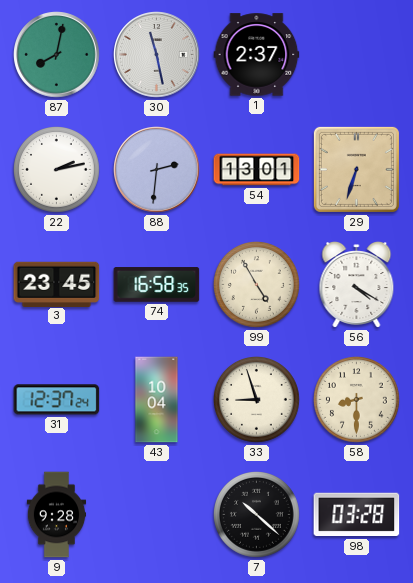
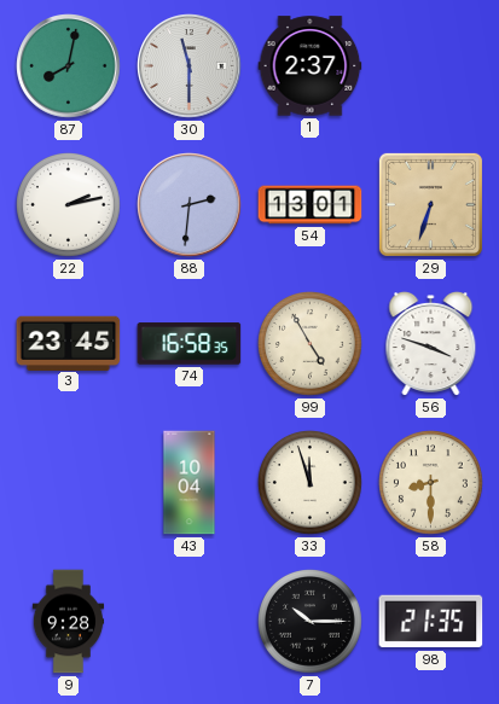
30: 11:28 -> 11:30 (190, 66)
56: 4:20 -> 3:48 (431, 344)
31: 12:37 -> none (57, 400)
33: 8:57 -> 11:57 (311, 483)
7: 10:22 -> 10:15 (311, 622)
98: 03:28 -> 21:35 (431, 622)
